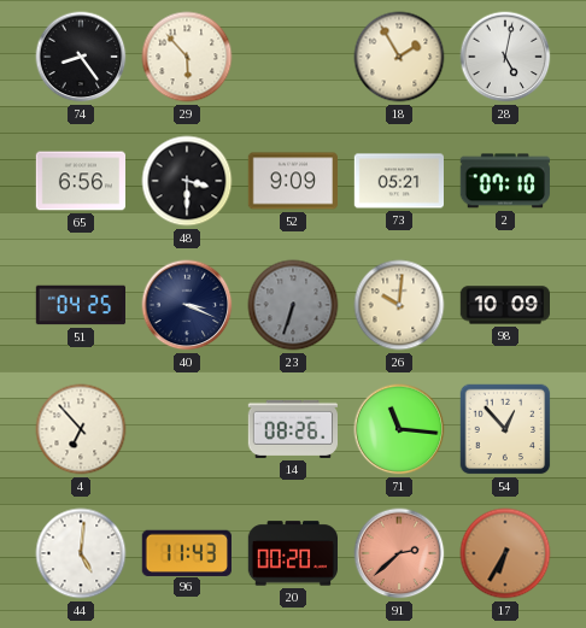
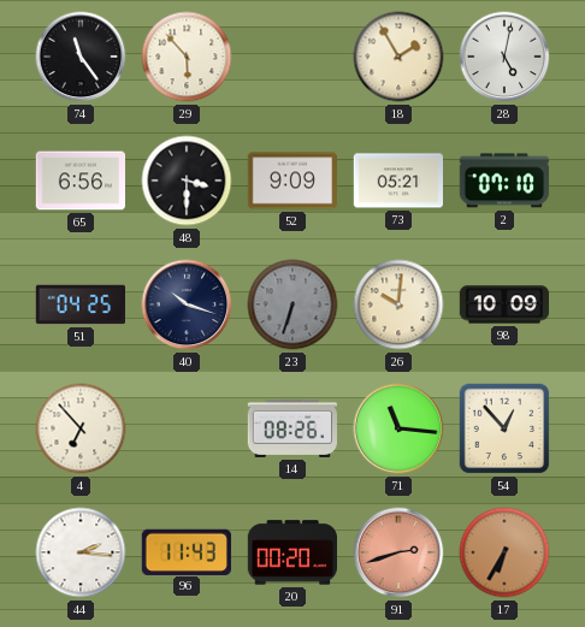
74: 8:24 -> 11:24 (81, 57)
40: 3:19 -> 10:18 (187, 304)
44: 5:01 -> 2:16 (81, 552)
91: 2:38 -> 2:42 (398, 552)
